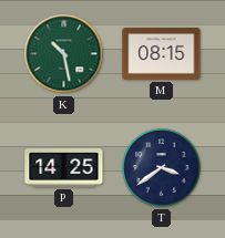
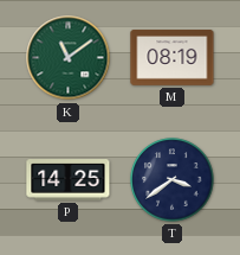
K: 10:28 -> 11:09 (69, 58)
M: 08:15 -> 08:19 (173, 58)
